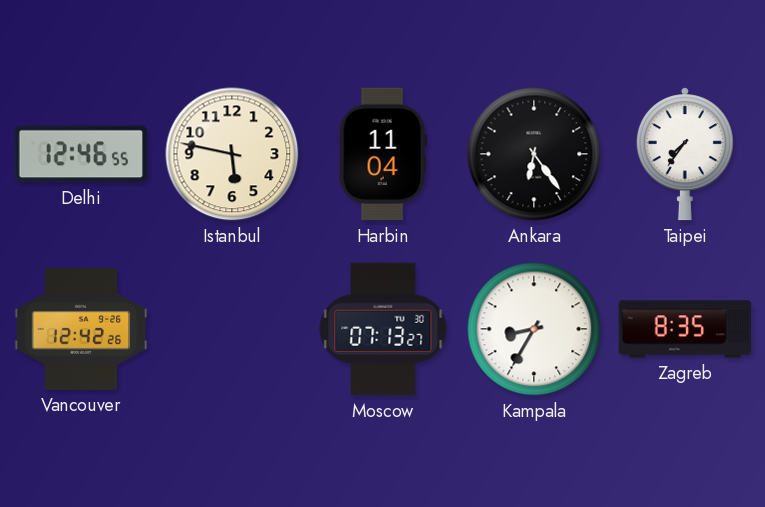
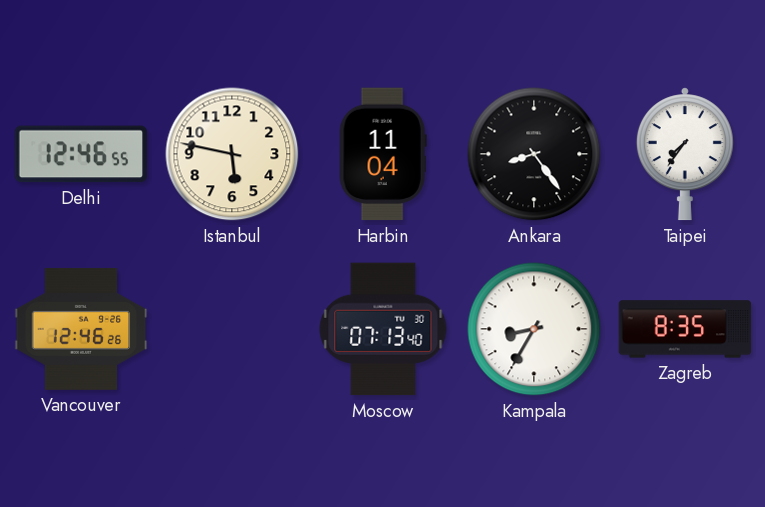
Ankara: 6:24 -> 8:24 (534, 154)
Vancouver: 12:42 -> 12:46 (81, 329)
Moscow: 07:13:27 -> 07:13:40 (383, 329)
